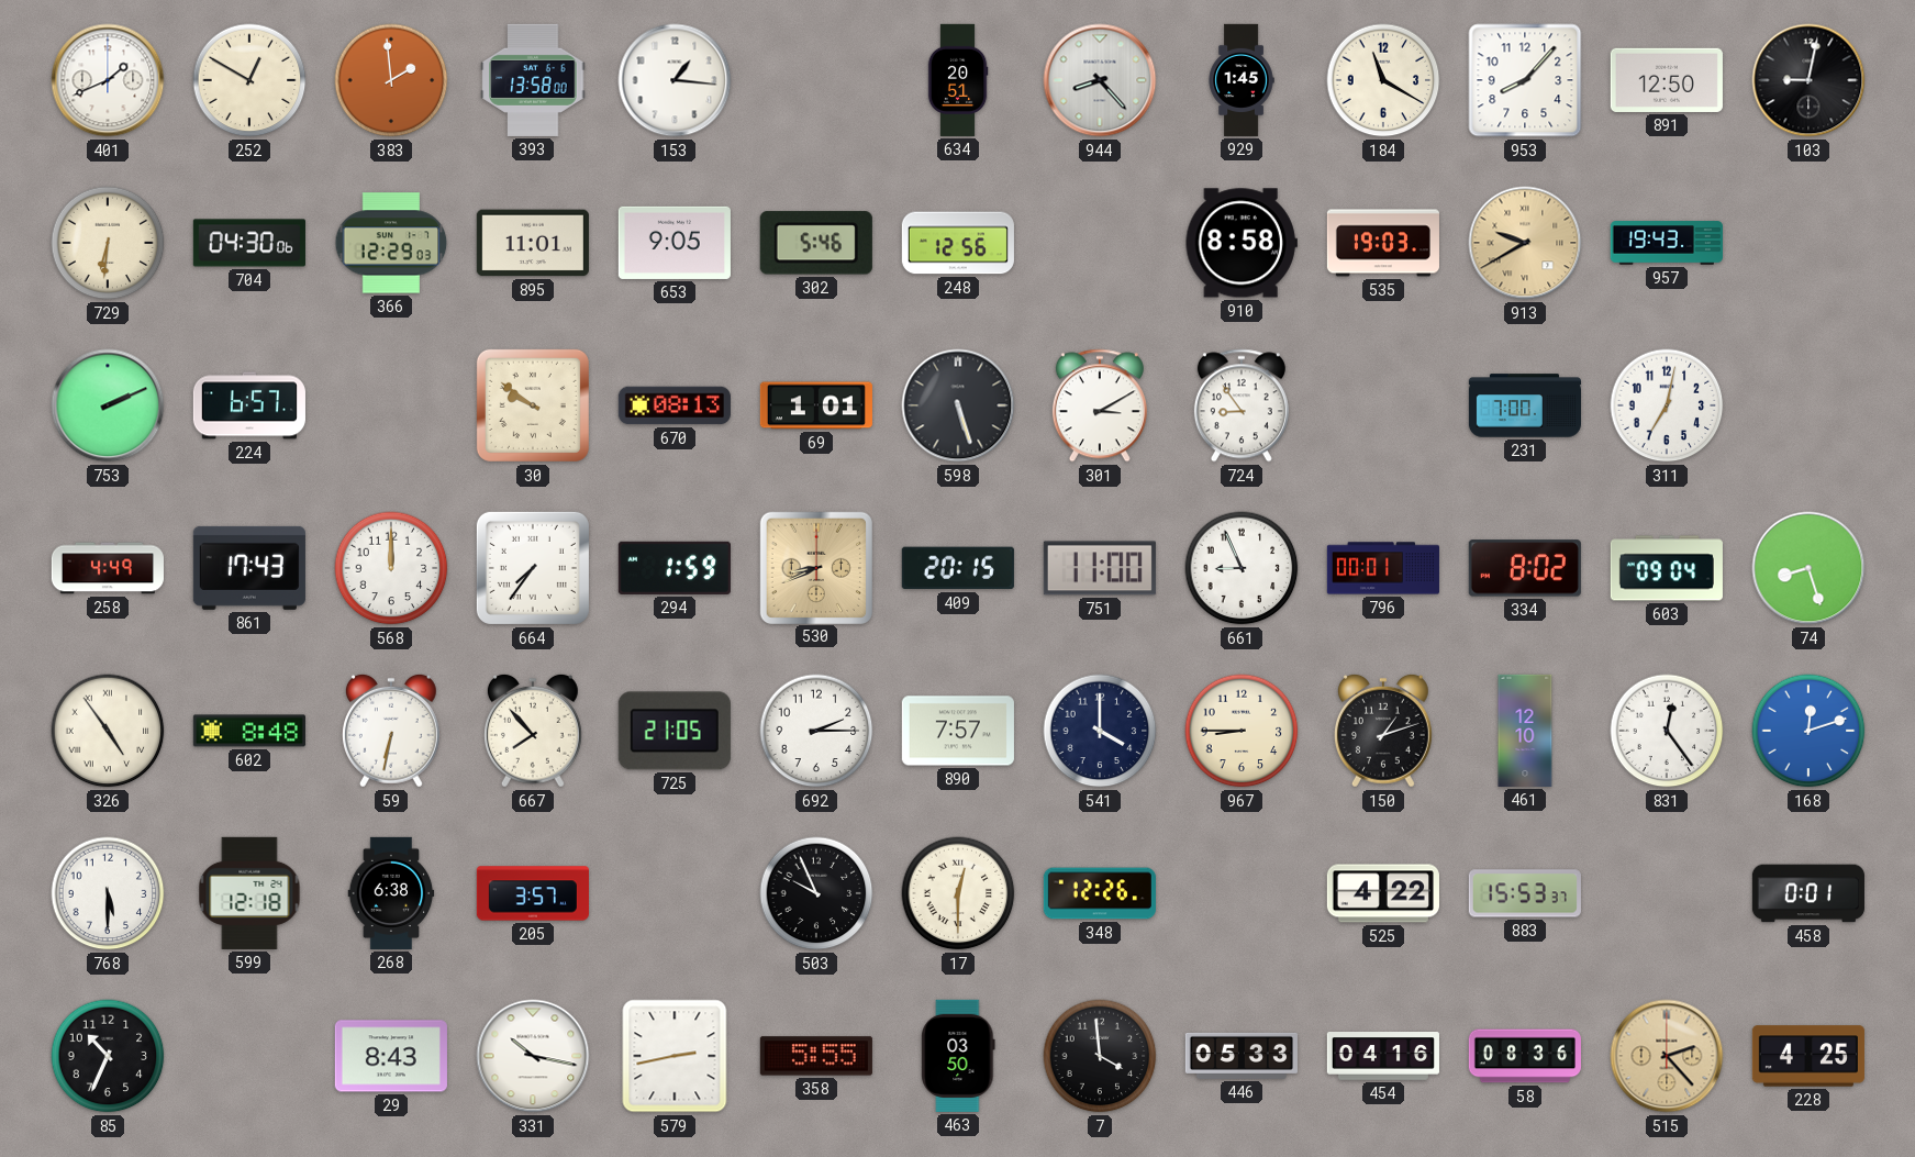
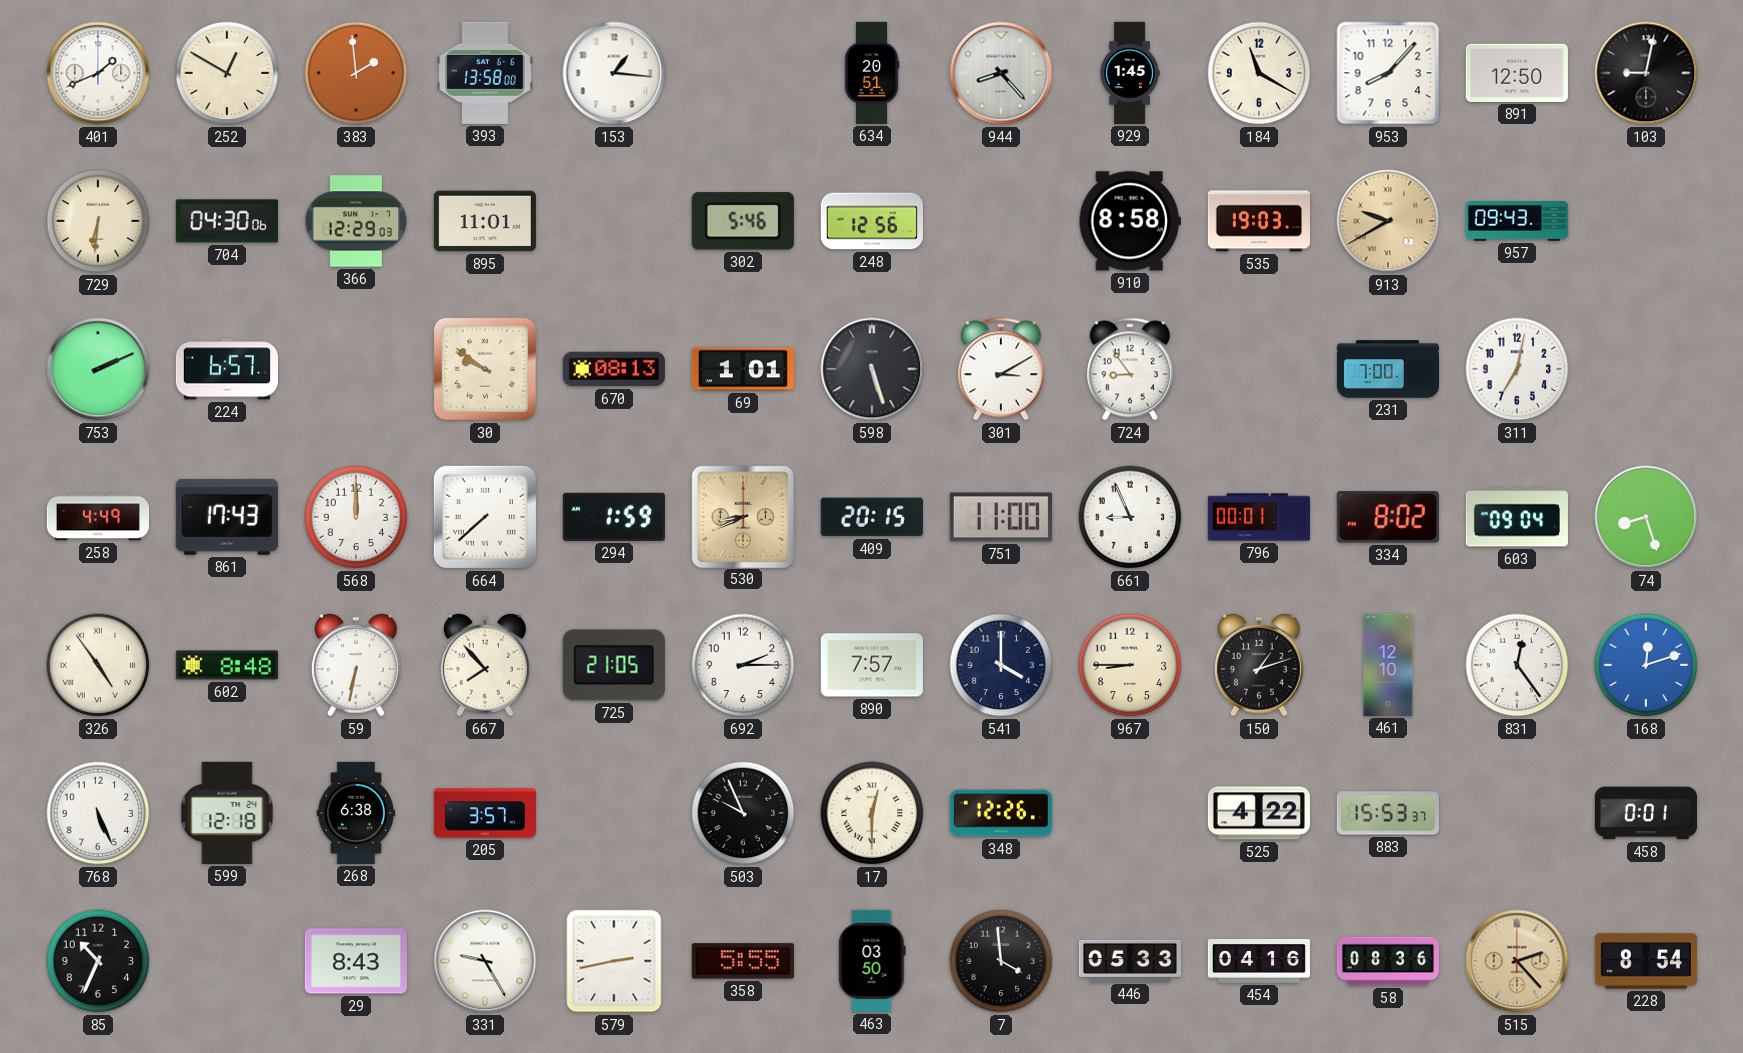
653: 9:05 -> none (675, 243)
957: 19:43 -> 09:43 (1517, 221)
664: 7:36 -> 7:38 (485, 517)
768: 5:30 -> 5:26 (98, 813)
331: 10:17 -> 9:25 (485, 961)
228: 4:25 -> 8:54 (1646, 961)
